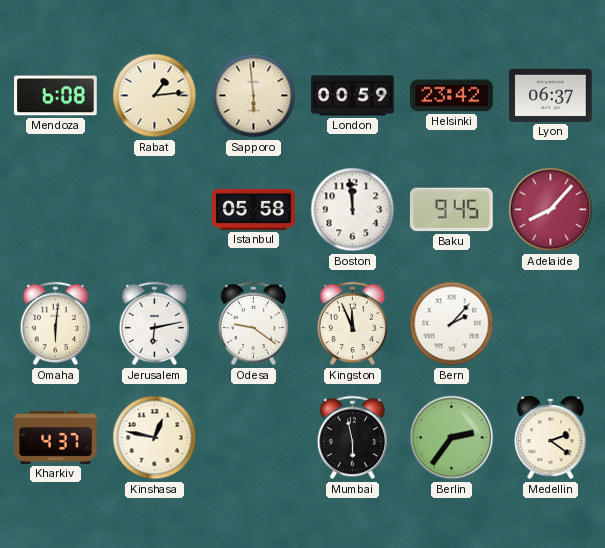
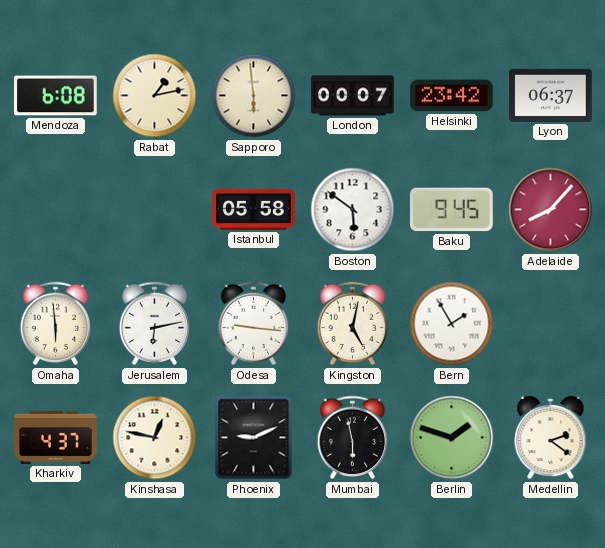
Rabat: 1:14 -> 1:13 (155, 96)
London: 00:59 -> 00:07 (353, 96)
Boston: 11:59 -> 5:51 (353, 210)
Omaha: 6:01 -> 5:59 (56, 324)
Odesa: 9:21 -> 9:16 (254, 324)
Kingston: 11:56 -> 5:02 (353, 324)
Bern: 2:07 -> 1:55 (452, 324)
Phoenix: none -> 9:11 (254, 438)
Berlin: 2:36 -> 1:48 (452, 438)
